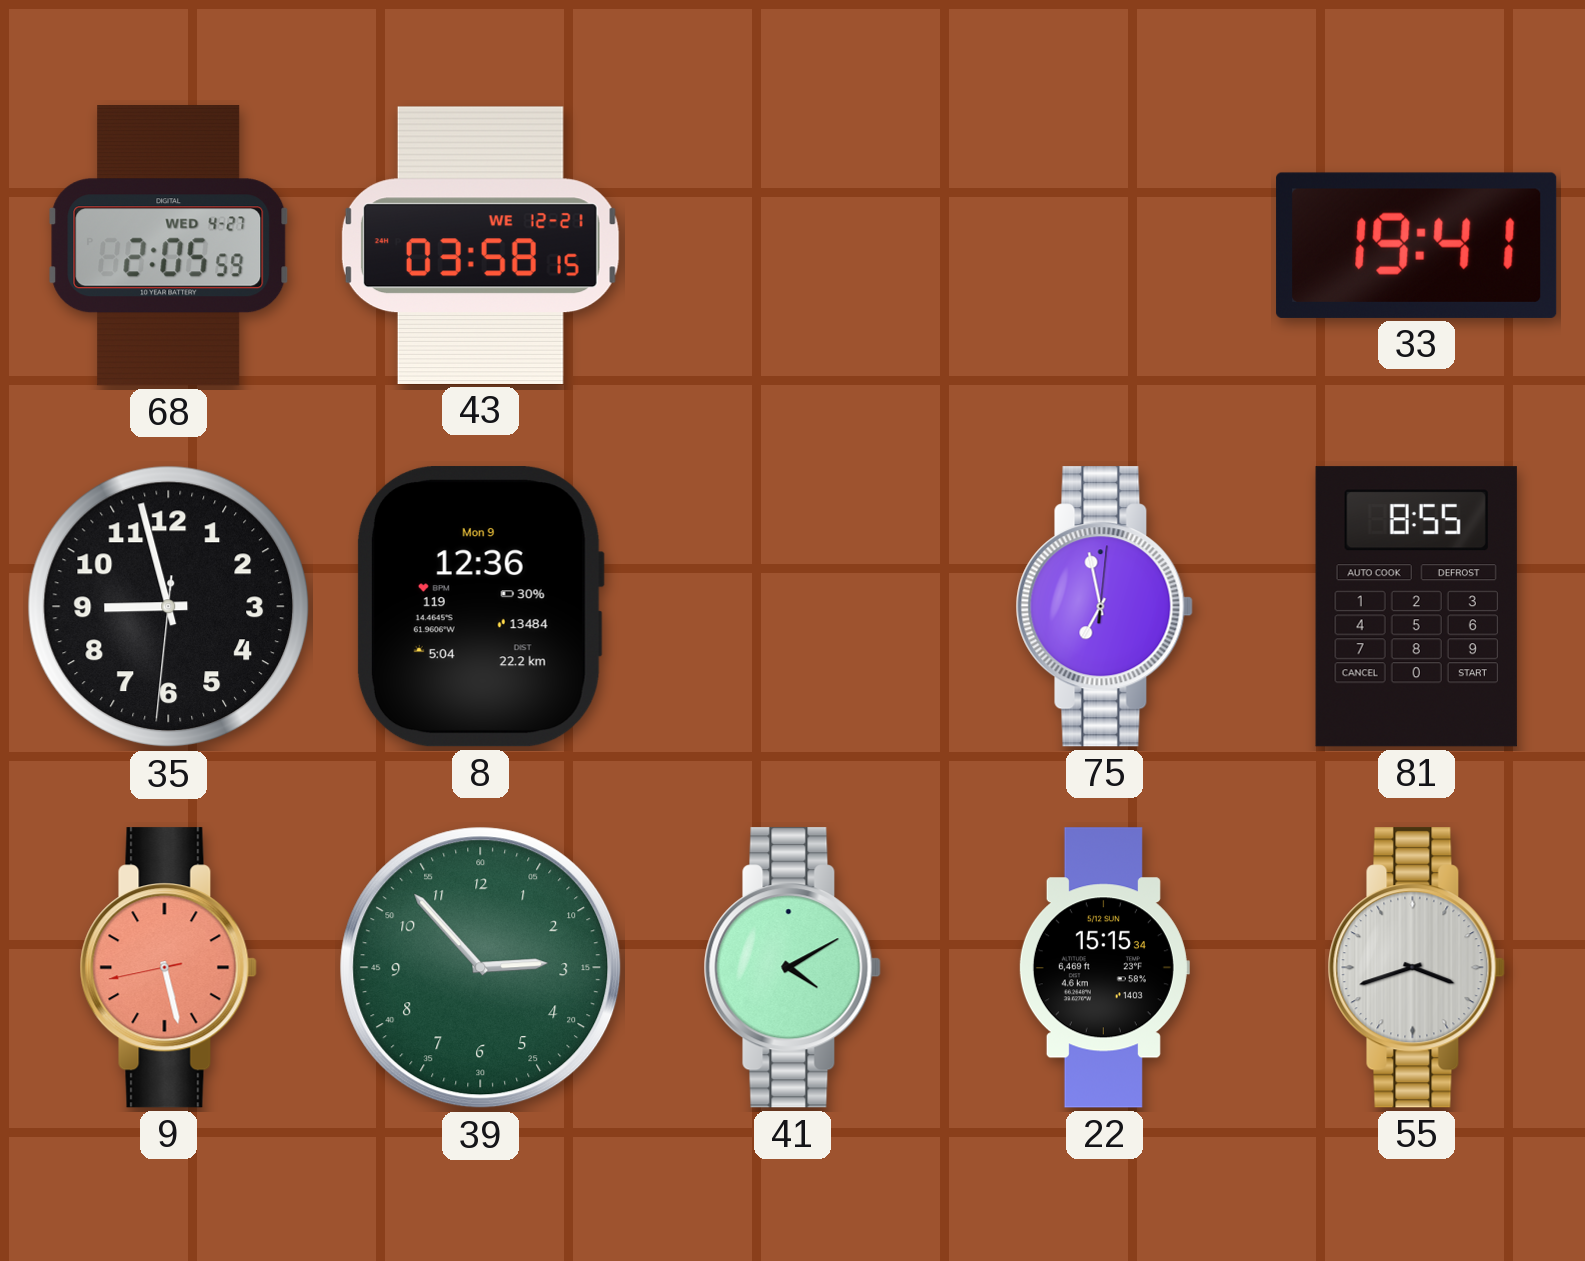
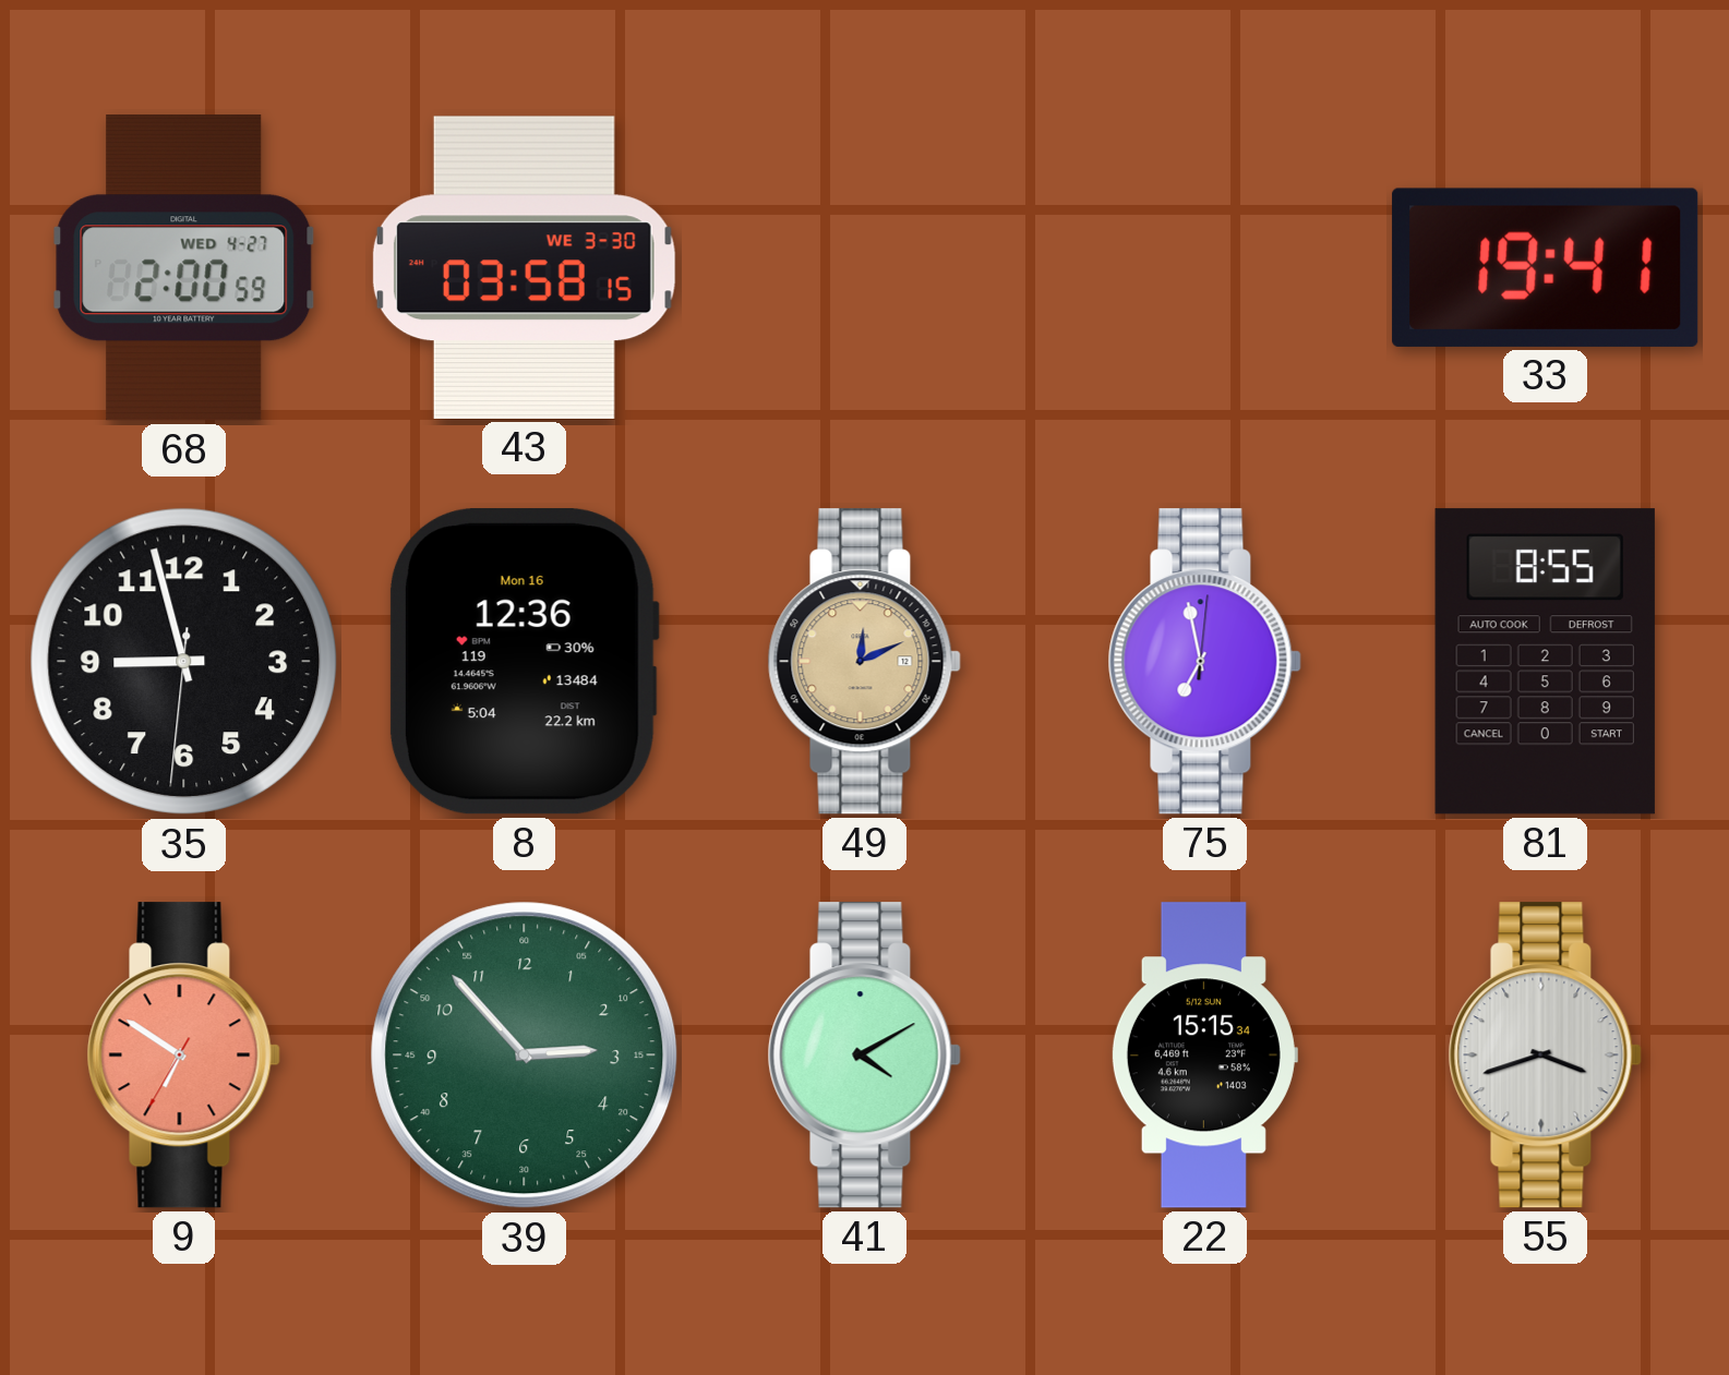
68: 2:05 -> 2:00 (184, 268)
43 date: WE 12-21 -> WE 3-30 (524, 267)
8 date: Mon 9 -> Mon 16 (524, 662)
49: none -> 12:11 (864, 662)
9: 5:27 -> 6:50 (183, 1056)
